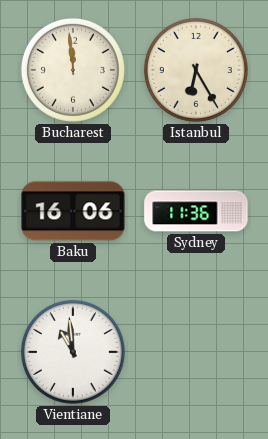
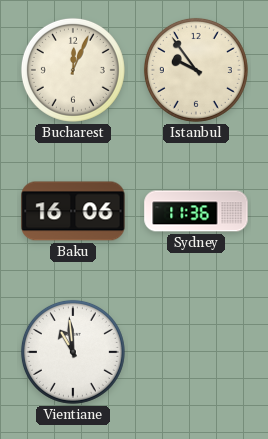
Bucharest: 11:59 -> 12:04 (73, 70)
Istanbul: 6:25 -> 9:54 (196, 70)
